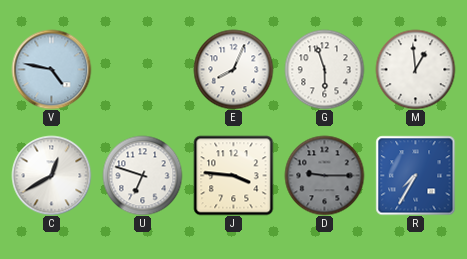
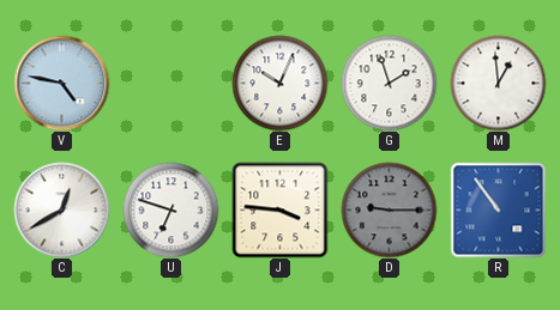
E: 8:04 -> 10:04 (279, 83)
G: 5:57 -> 1:57 (389, 83)
R: 7:35 -> 10:54 (498, 209)
